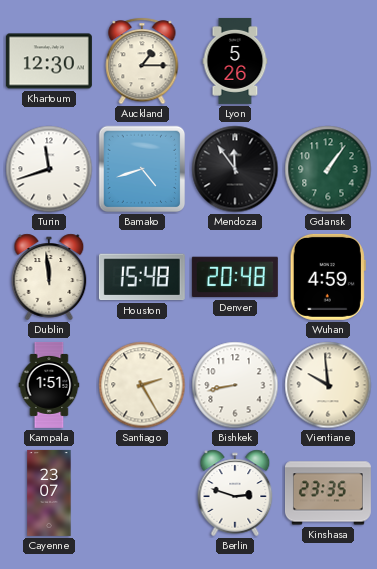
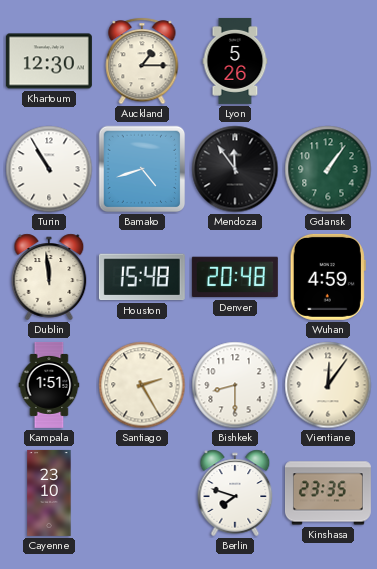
Turin: 11:42 -> 10:55 (49, 169)
Bishkek: 8:43 -> 8:30 (235, 385)
Vientiane: 9:59 -> 12:06 (328, 385)
Cayenne: 23:07 -> 23:10 (49, 493)
Berlin: 2:48 -> 7:48 (235, 493)
